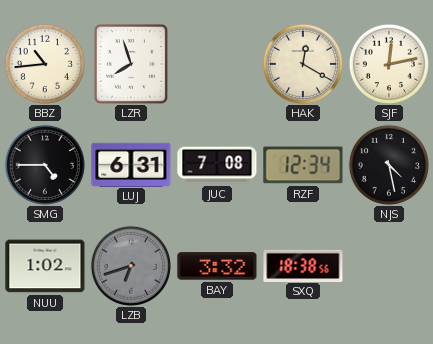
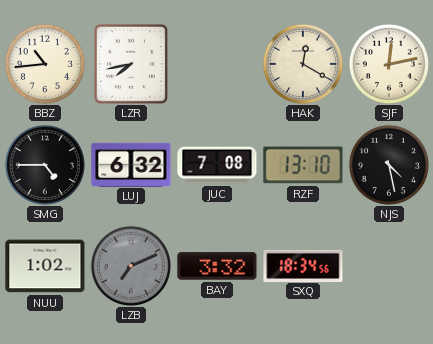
LZR: 7:57 -> 7:43 (131, 64)
LUJ: 6:31 -> 6:32 (131, 164)
RZF: 12:34 -> 13:10 (303, 165)
LZB: 6:42 -> 7:11 (131, 266)
SXQ: 18:38 -> 18:34 (303, 265)
